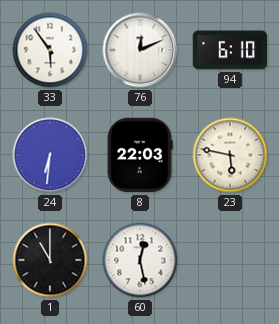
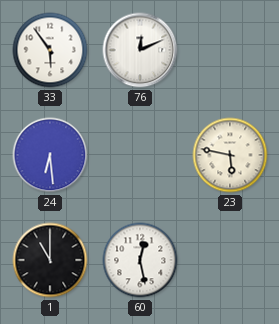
94: 6:10 -> none (229, 50)
24: 6:31 -> 6:29 (50, 155)
8: 22:03 -> none (140, 155)
